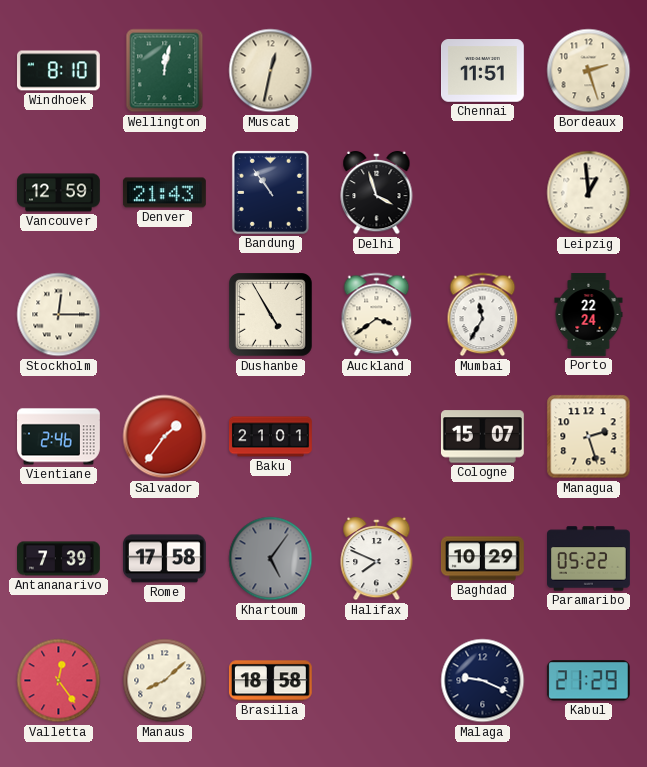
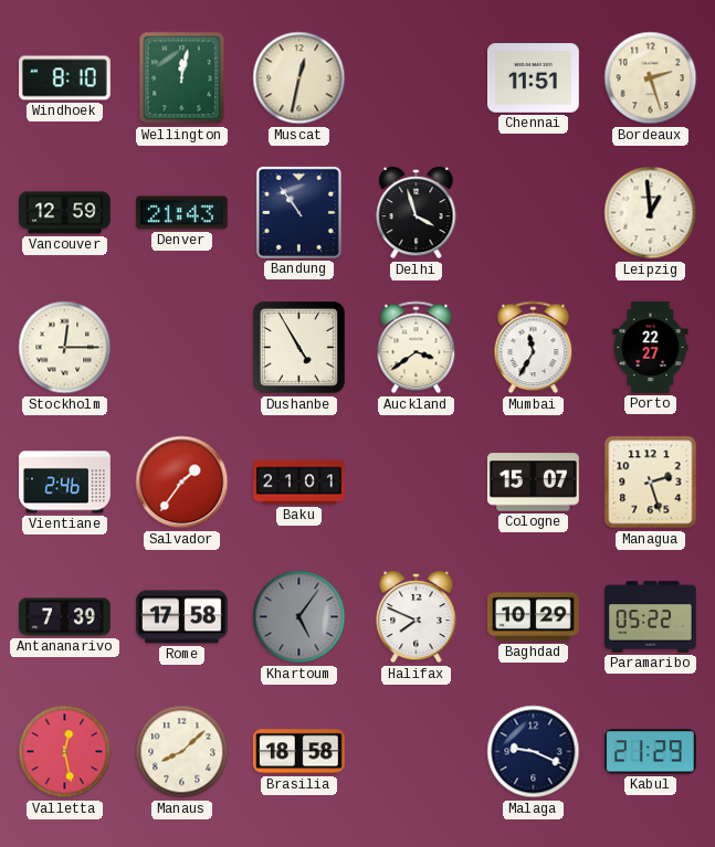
Porto: 22:24 -> 22:27 (651, 348)
Valletta: 12:24 -> 12:28 (65, 752)
